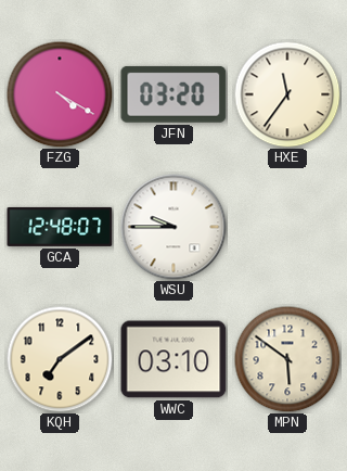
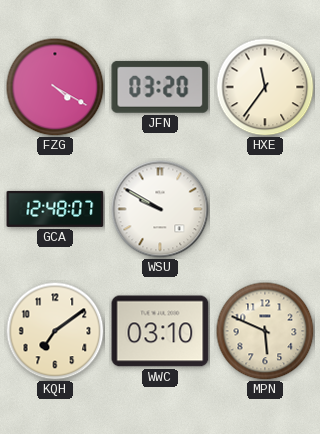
WSU: 9:45 -> 9:50 (160, 209)
MPN: 5:51 -> 5:49 (265, 331)
